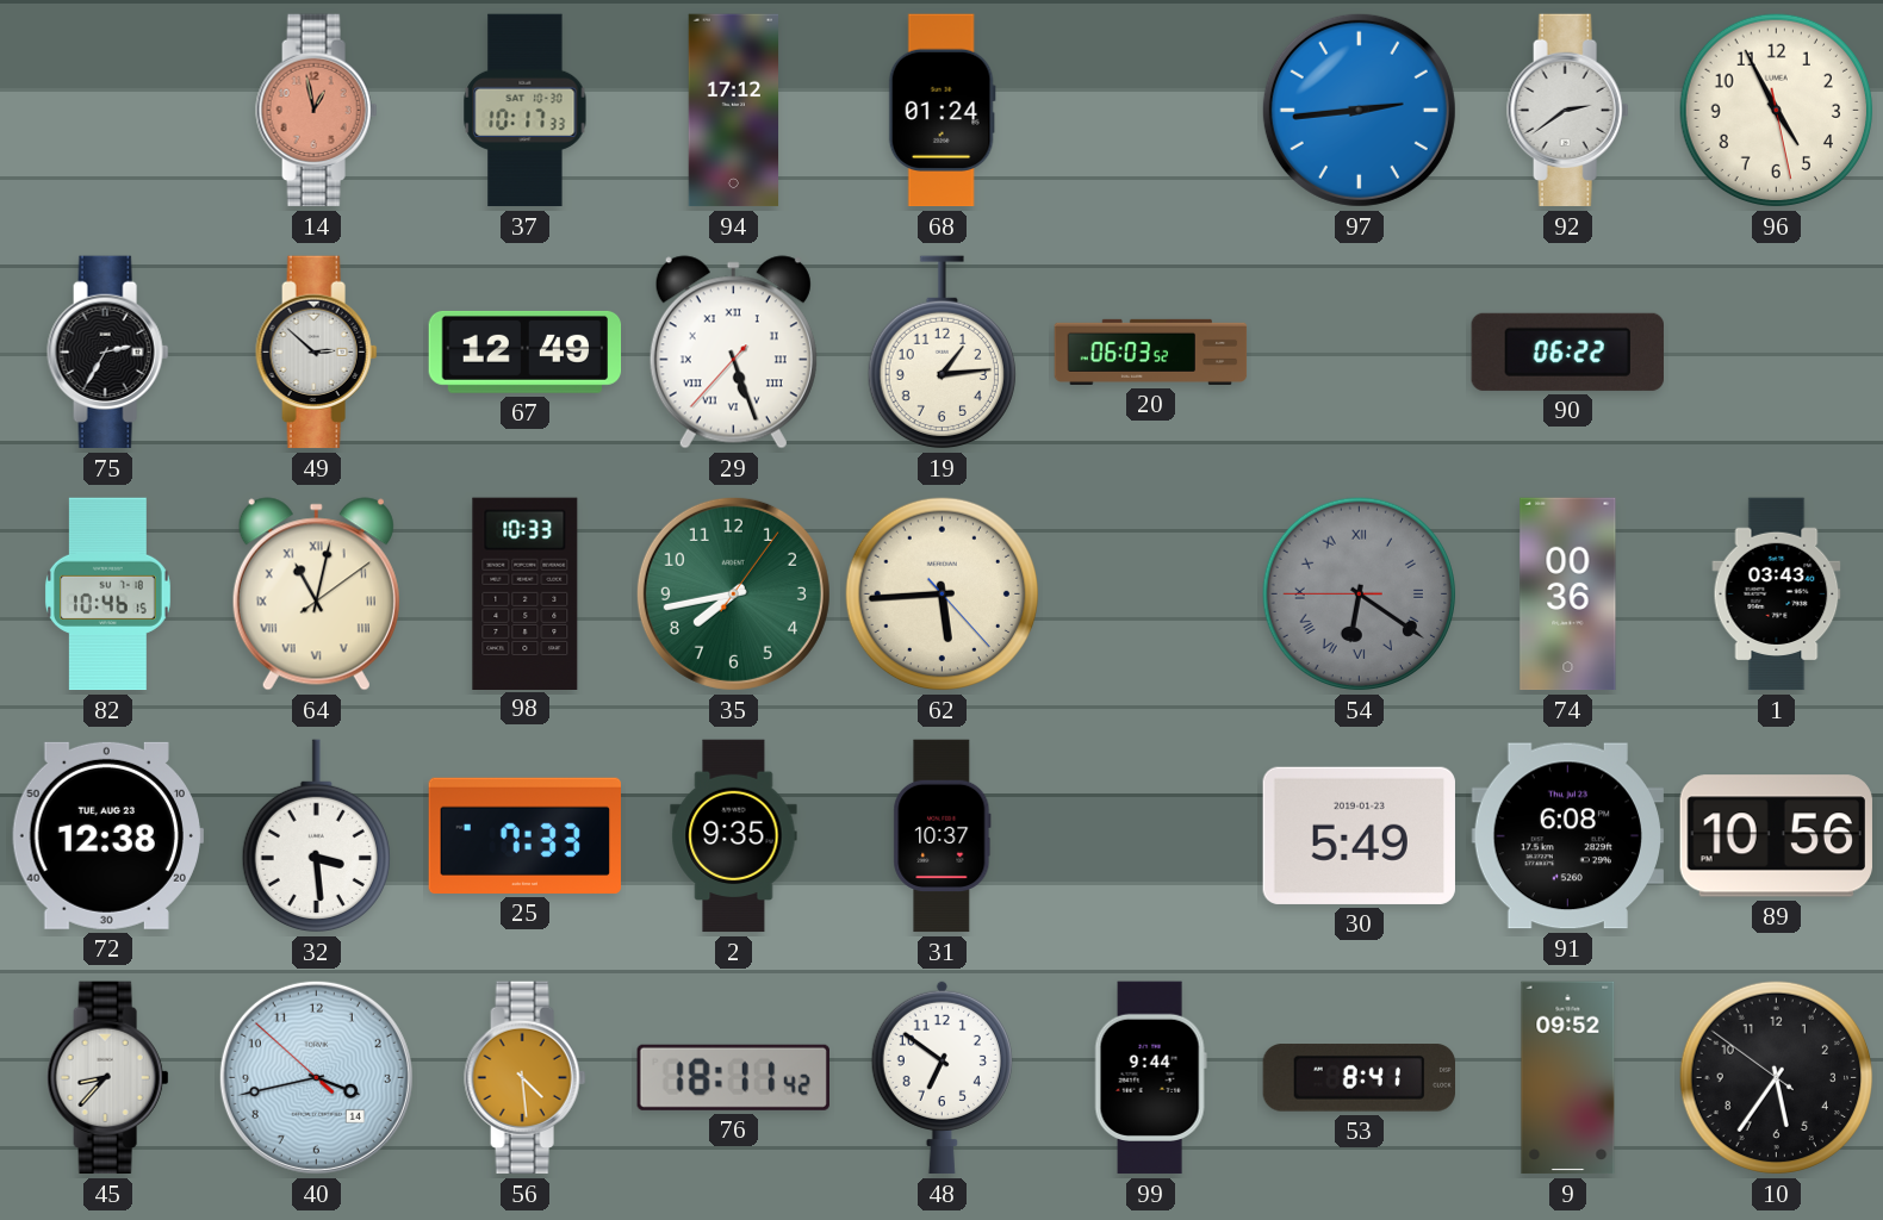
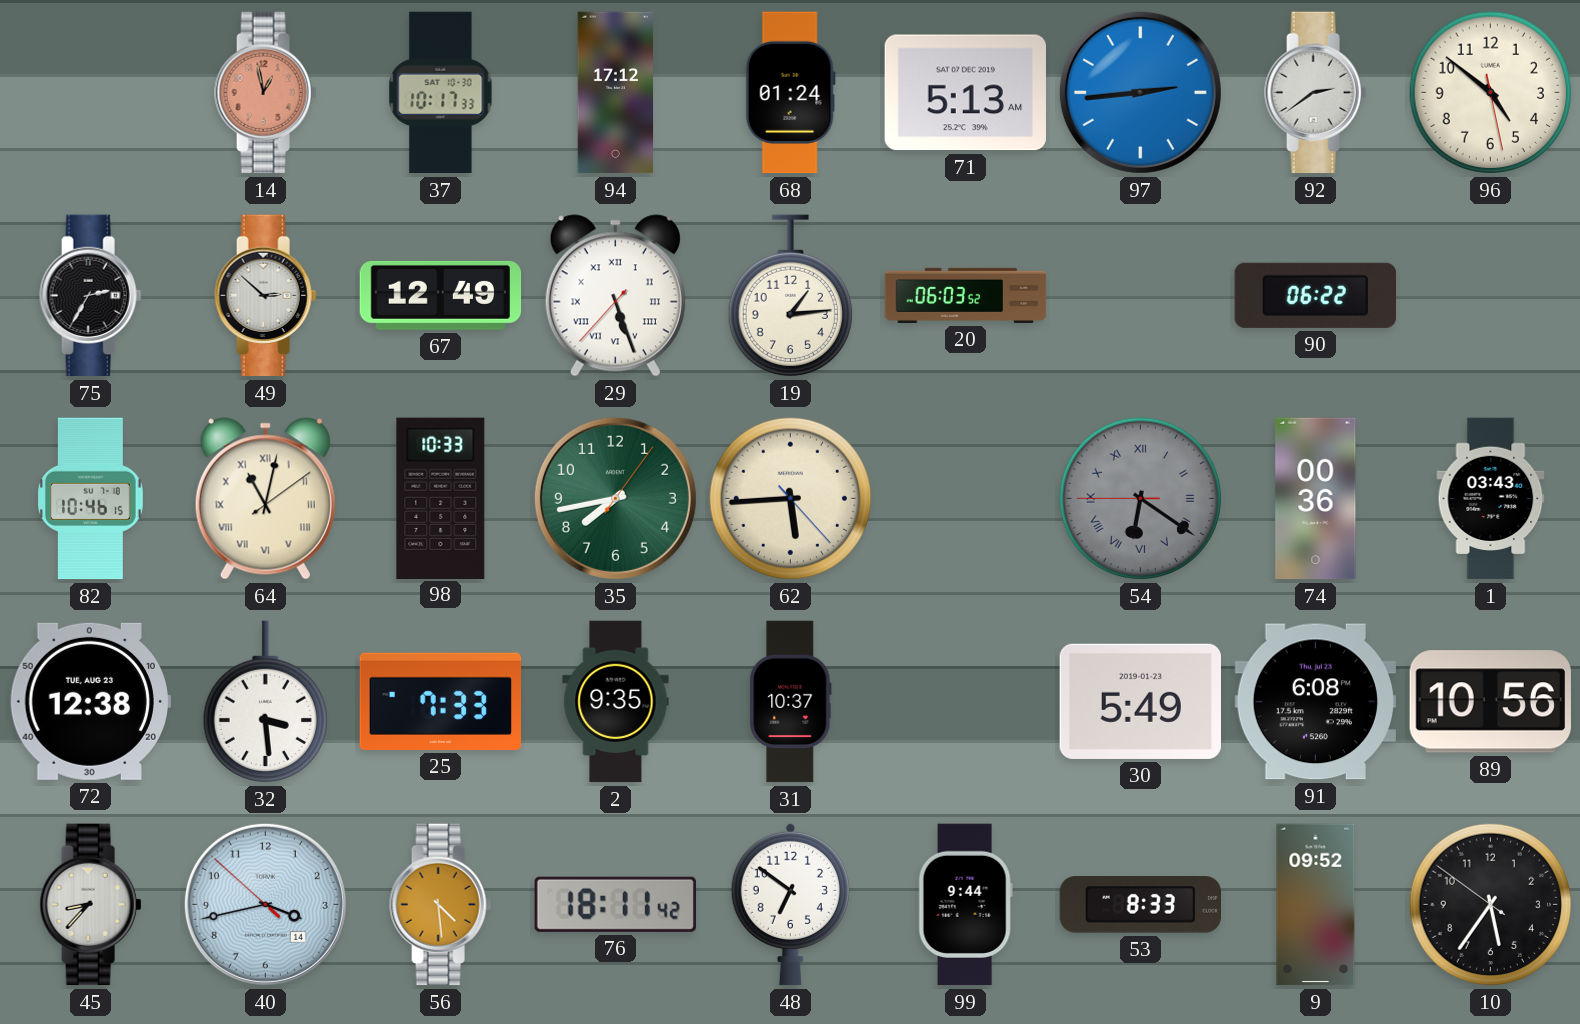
71: none -> 5:13 (965, 93)
96: 4:55 -> 4:51 (1491, 93)
53: 8:41 -> 8:33 (1140, 905)
